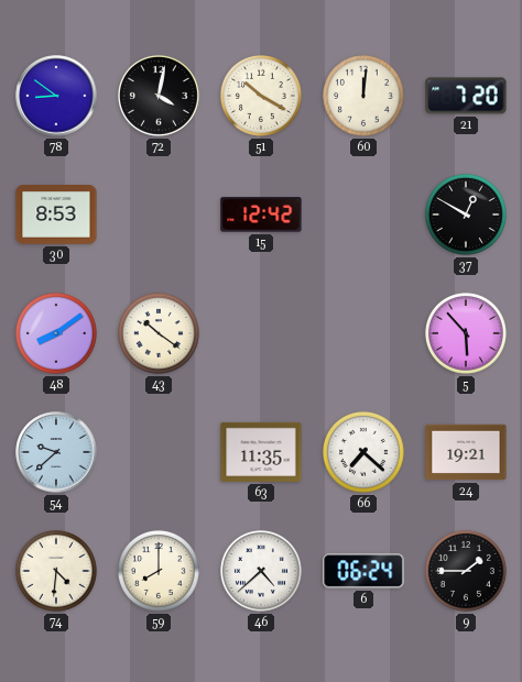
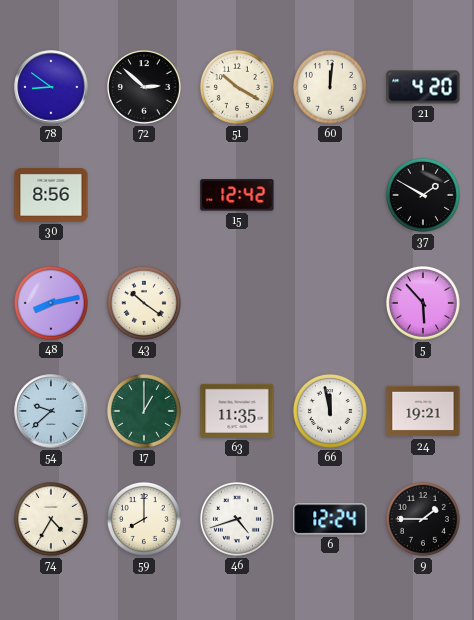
72: 4:02 -> 2:52 (144, 87)
21: 7:20 -> 4:20 (423, 87)
30: 8:53 -> 8:56 (51, 196)
37: 12:50 -> 1:50 (423, 195)
48: 8:09 -> 8:13 (51, 303)
17: none -> 1:00 (144, 411)
66: 7:22 -> 11:58 (330, 411)
74: 4:31 -> 4:35 (51, 519)
46: 4:38 -> 4:42 (237, 519)
6: 06:24 -> 12:24 (330, 519)
